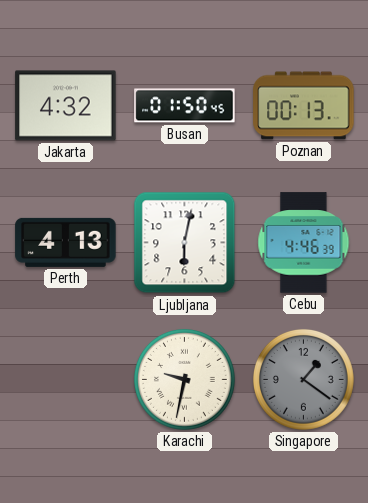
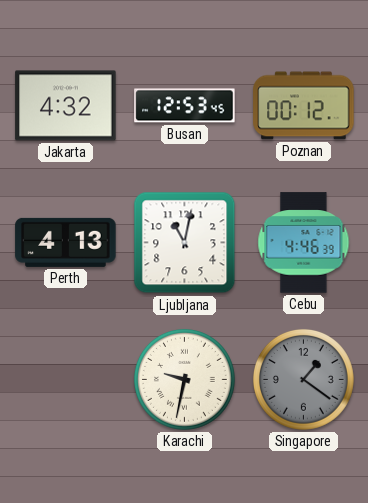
Busan: 01:50 -> 12:53 (185, 106)
Poznan: 00:13 -> 00:12 (304, 106)
Ljubljana: 6:02 -> 11:02 (185, 243)
